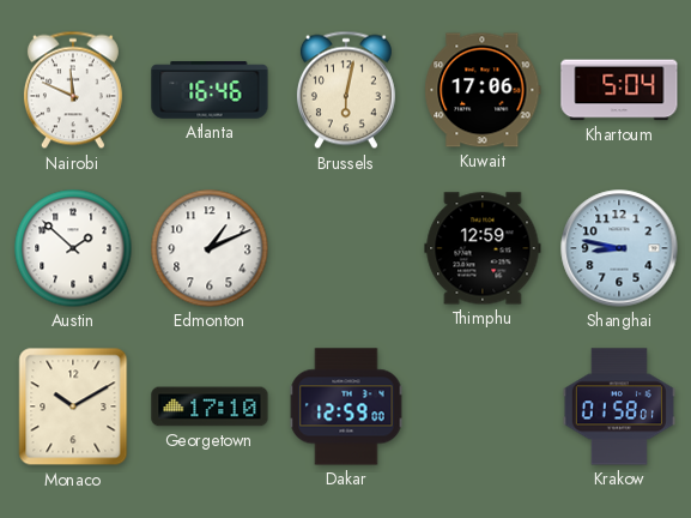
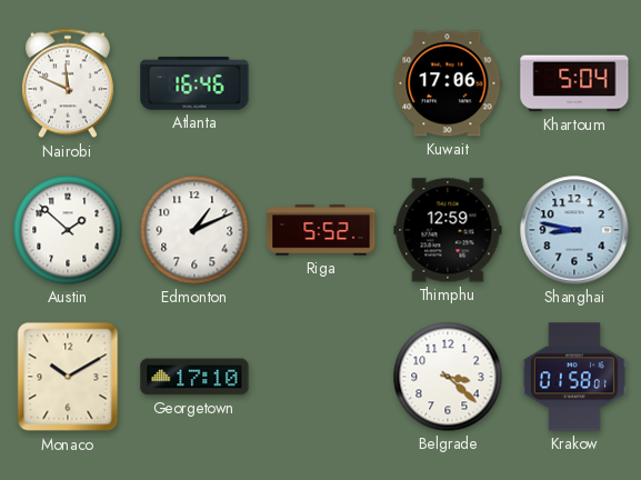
Brussels: 6:02 -> none (346, 90)
Riga: none -> 5:52 (321, 230)
Dakar: 12:59 -> none (346, 406)
Belgrade: none -> 3:22 (448, 377)
